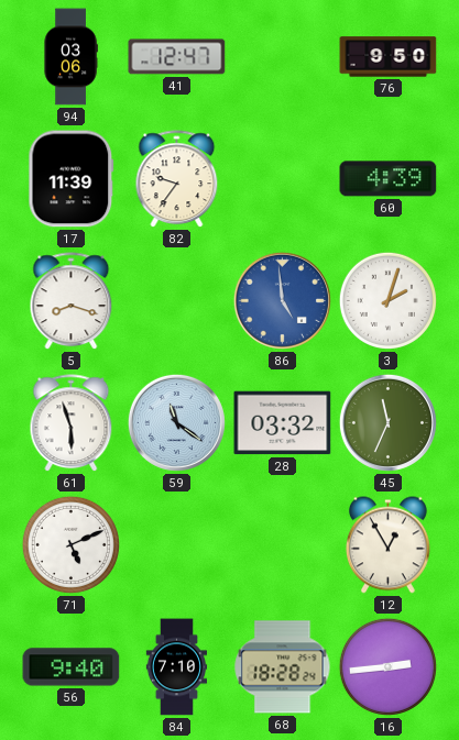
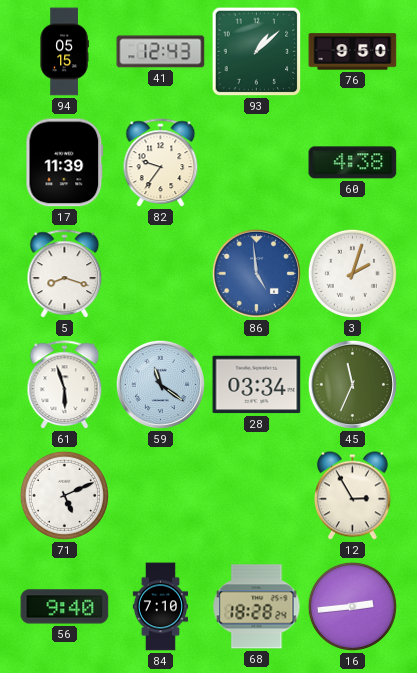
94: 03:06 -> 05:15 (64, 52)
41: 12:47 -> 12:43 (161, 52)
93: none -> 1:08 (257, 52)
60: 4:39 -> 4:38 (353, 163)
28: 03:32 -> 03:34 (257, 385)
12: 12:55 -> 2:55 (352, 496)
